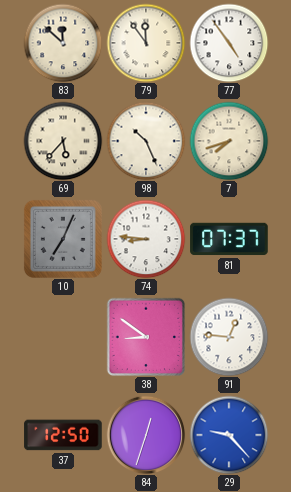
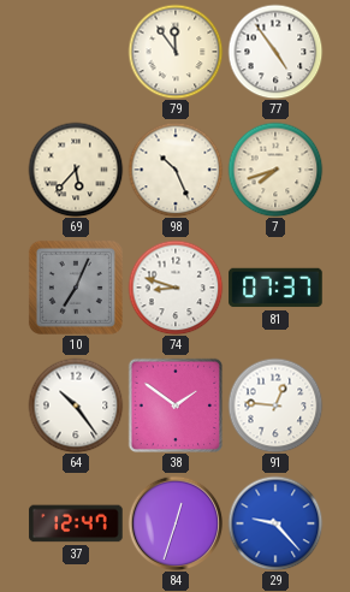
83: 11:52 -> none (63, 43)
74: 8:46 -> 8:48 (176, 288)
64: none -> 10:24 (76, 405)
38: 8:51 -> 1:51 (176, 405)
37: 12:50 -> 12:47 (76, 523)
